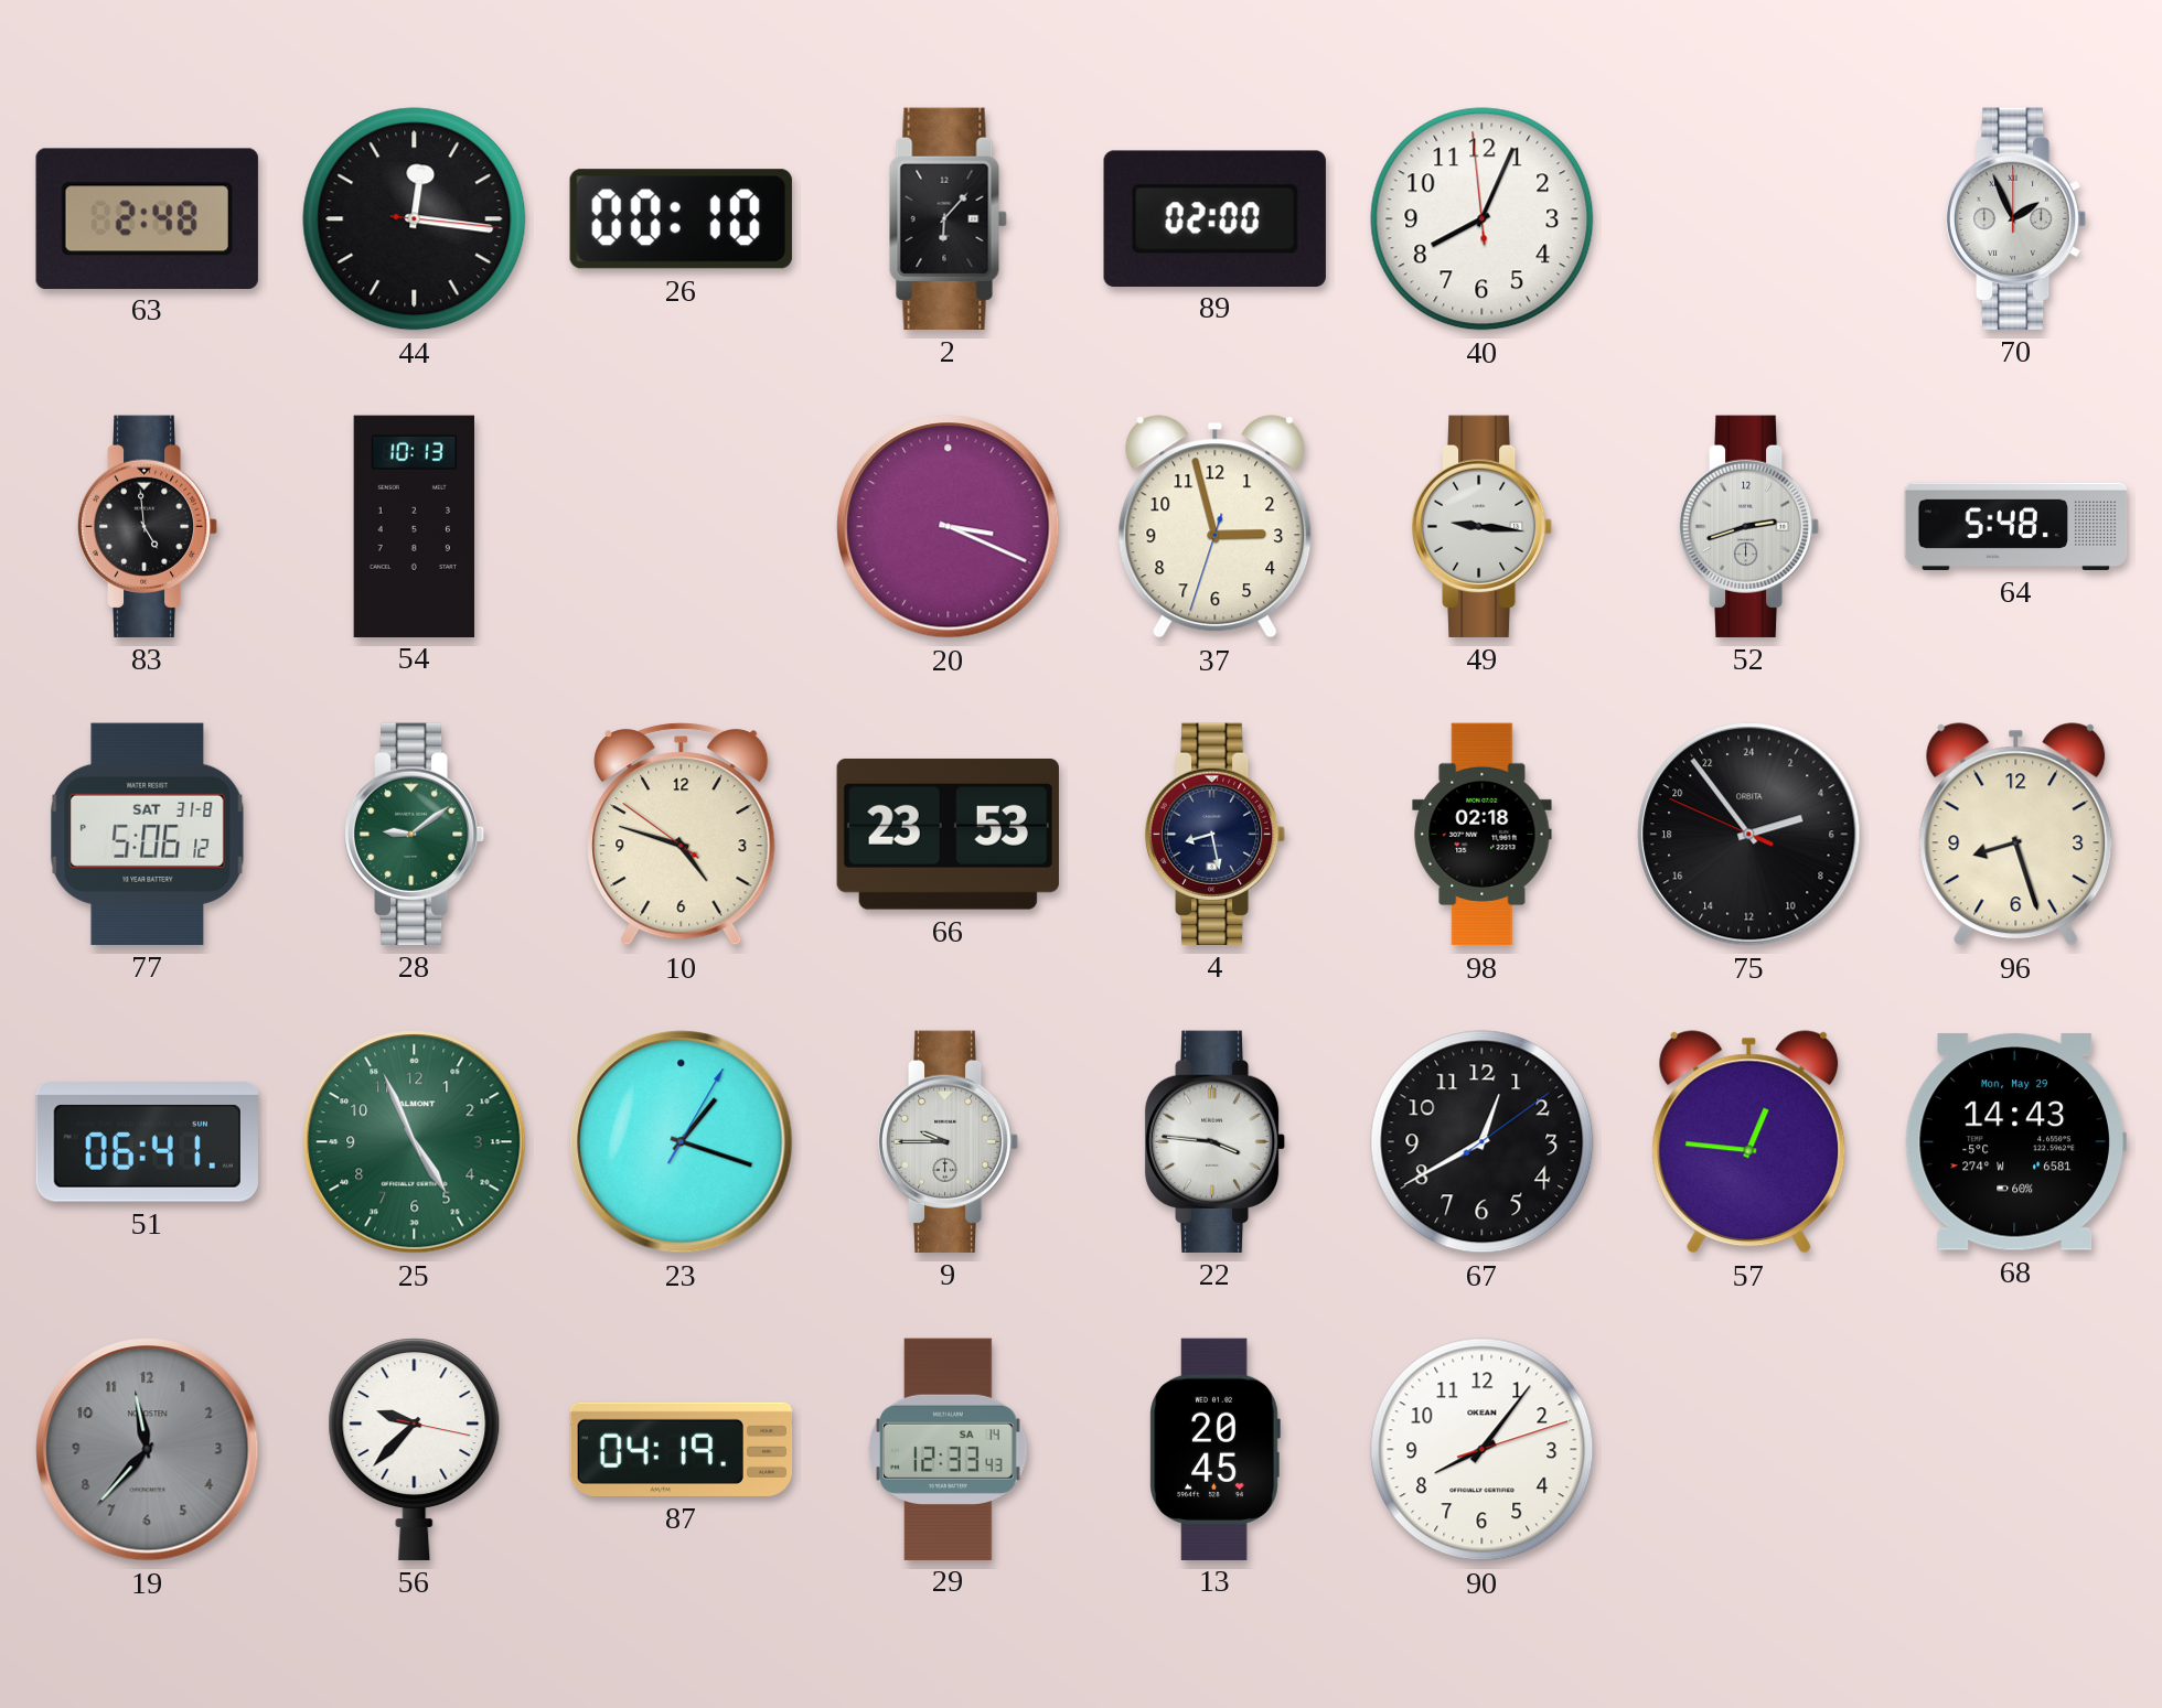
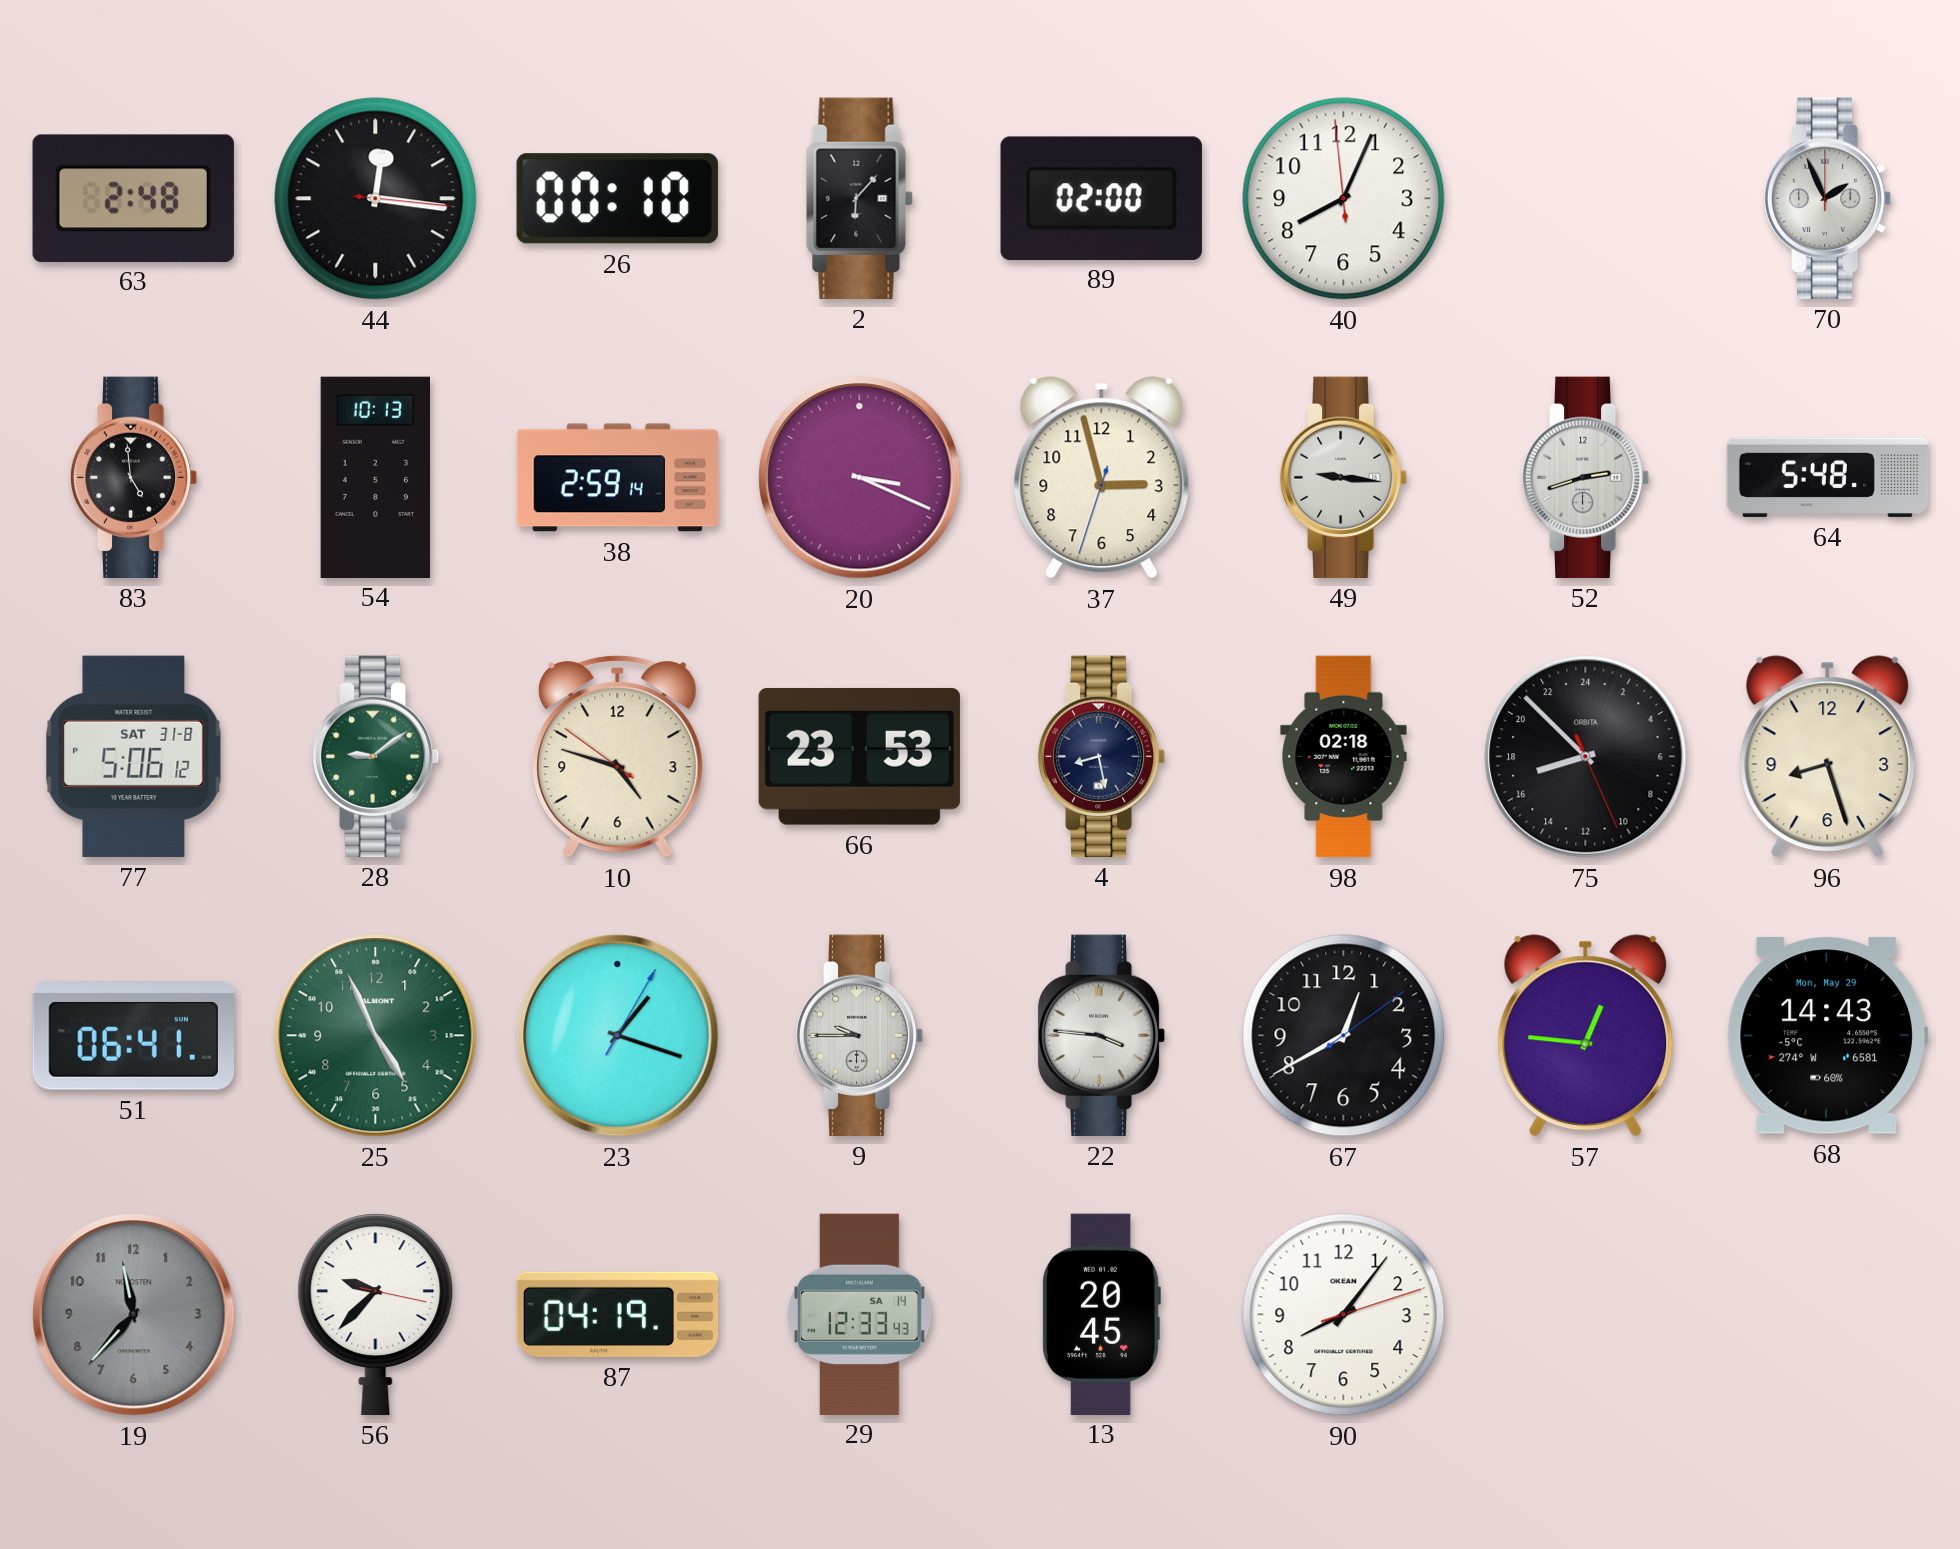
38: none -> 2:59 (618, 478)
75: 4:53 -> 16:52 (1586, 757)
